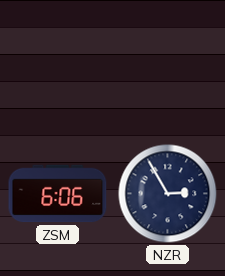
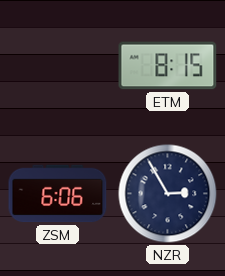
ETM: none -> 8:15 (168, 66)
